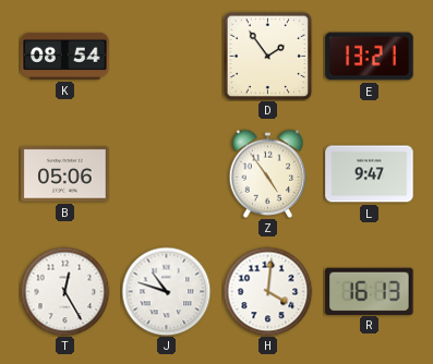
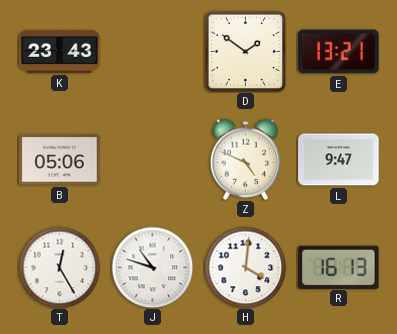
K: 08:54 -> 23:43 (60, 51)
D: 1:54 -> 1:51 (245, 51)
Z: 4:54 -> 4:49 (246, 159)
